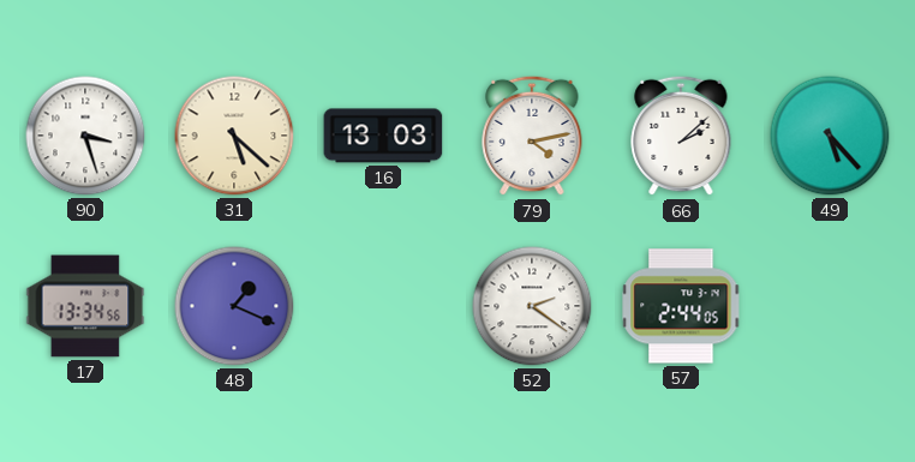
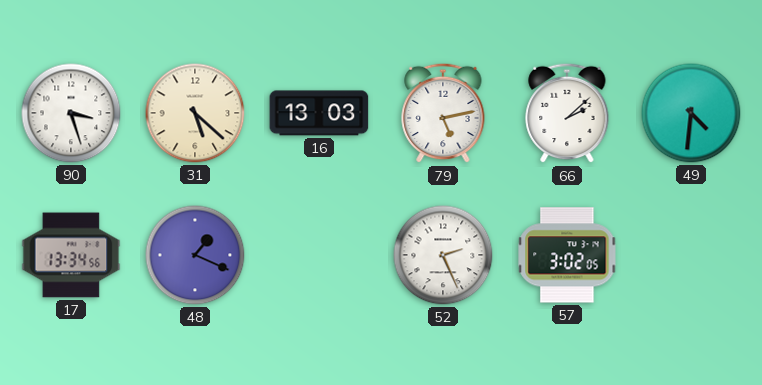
79: 4:13 -> 5:13 (443, 113)
49: 5:23 -> 4:31 (691, 113)
52: 2:21 -> 2:26 (443, 255)
57: 2:44 -> 3:02 (567, 255)
